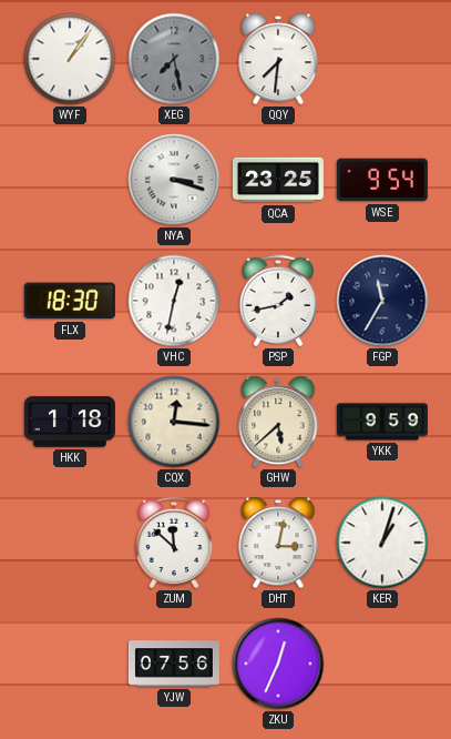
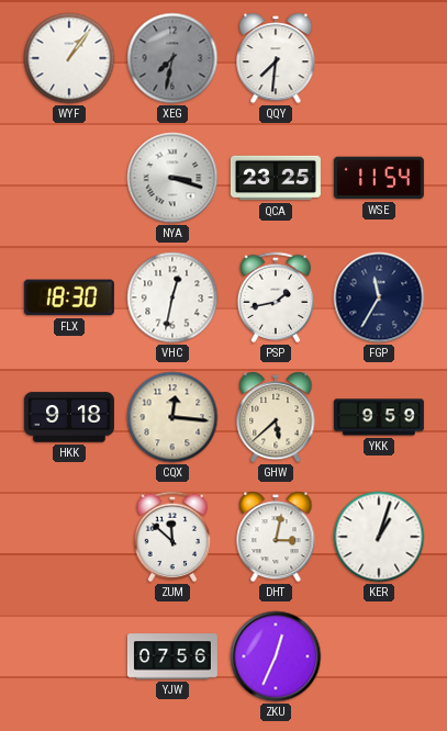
XEG: 7:28 -> 7:32 (172, 58)
WSE: 9:54 -> 11:54 (379, 178)
HKK: 1:18 -> 9:18 (69, 417)
